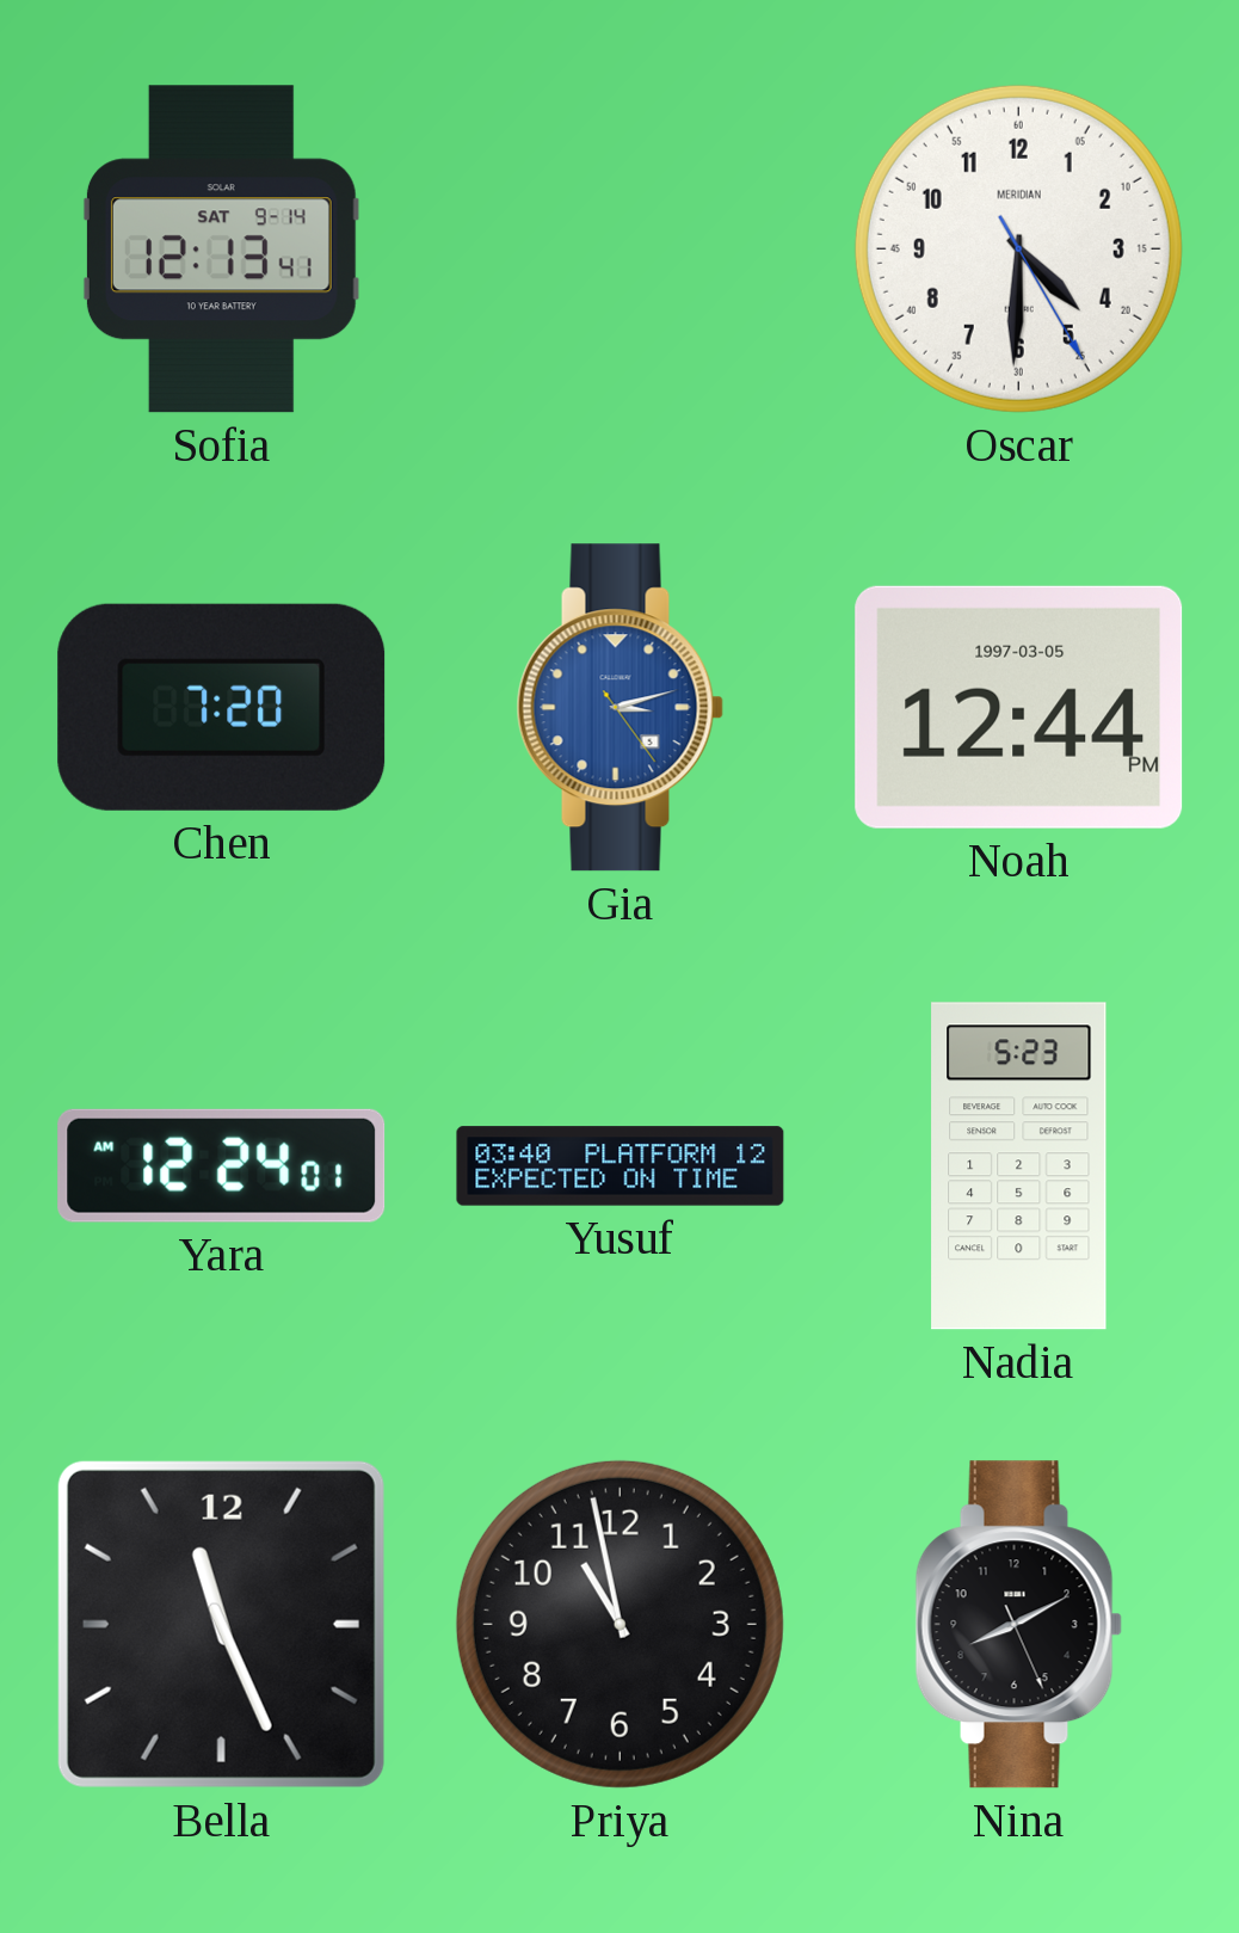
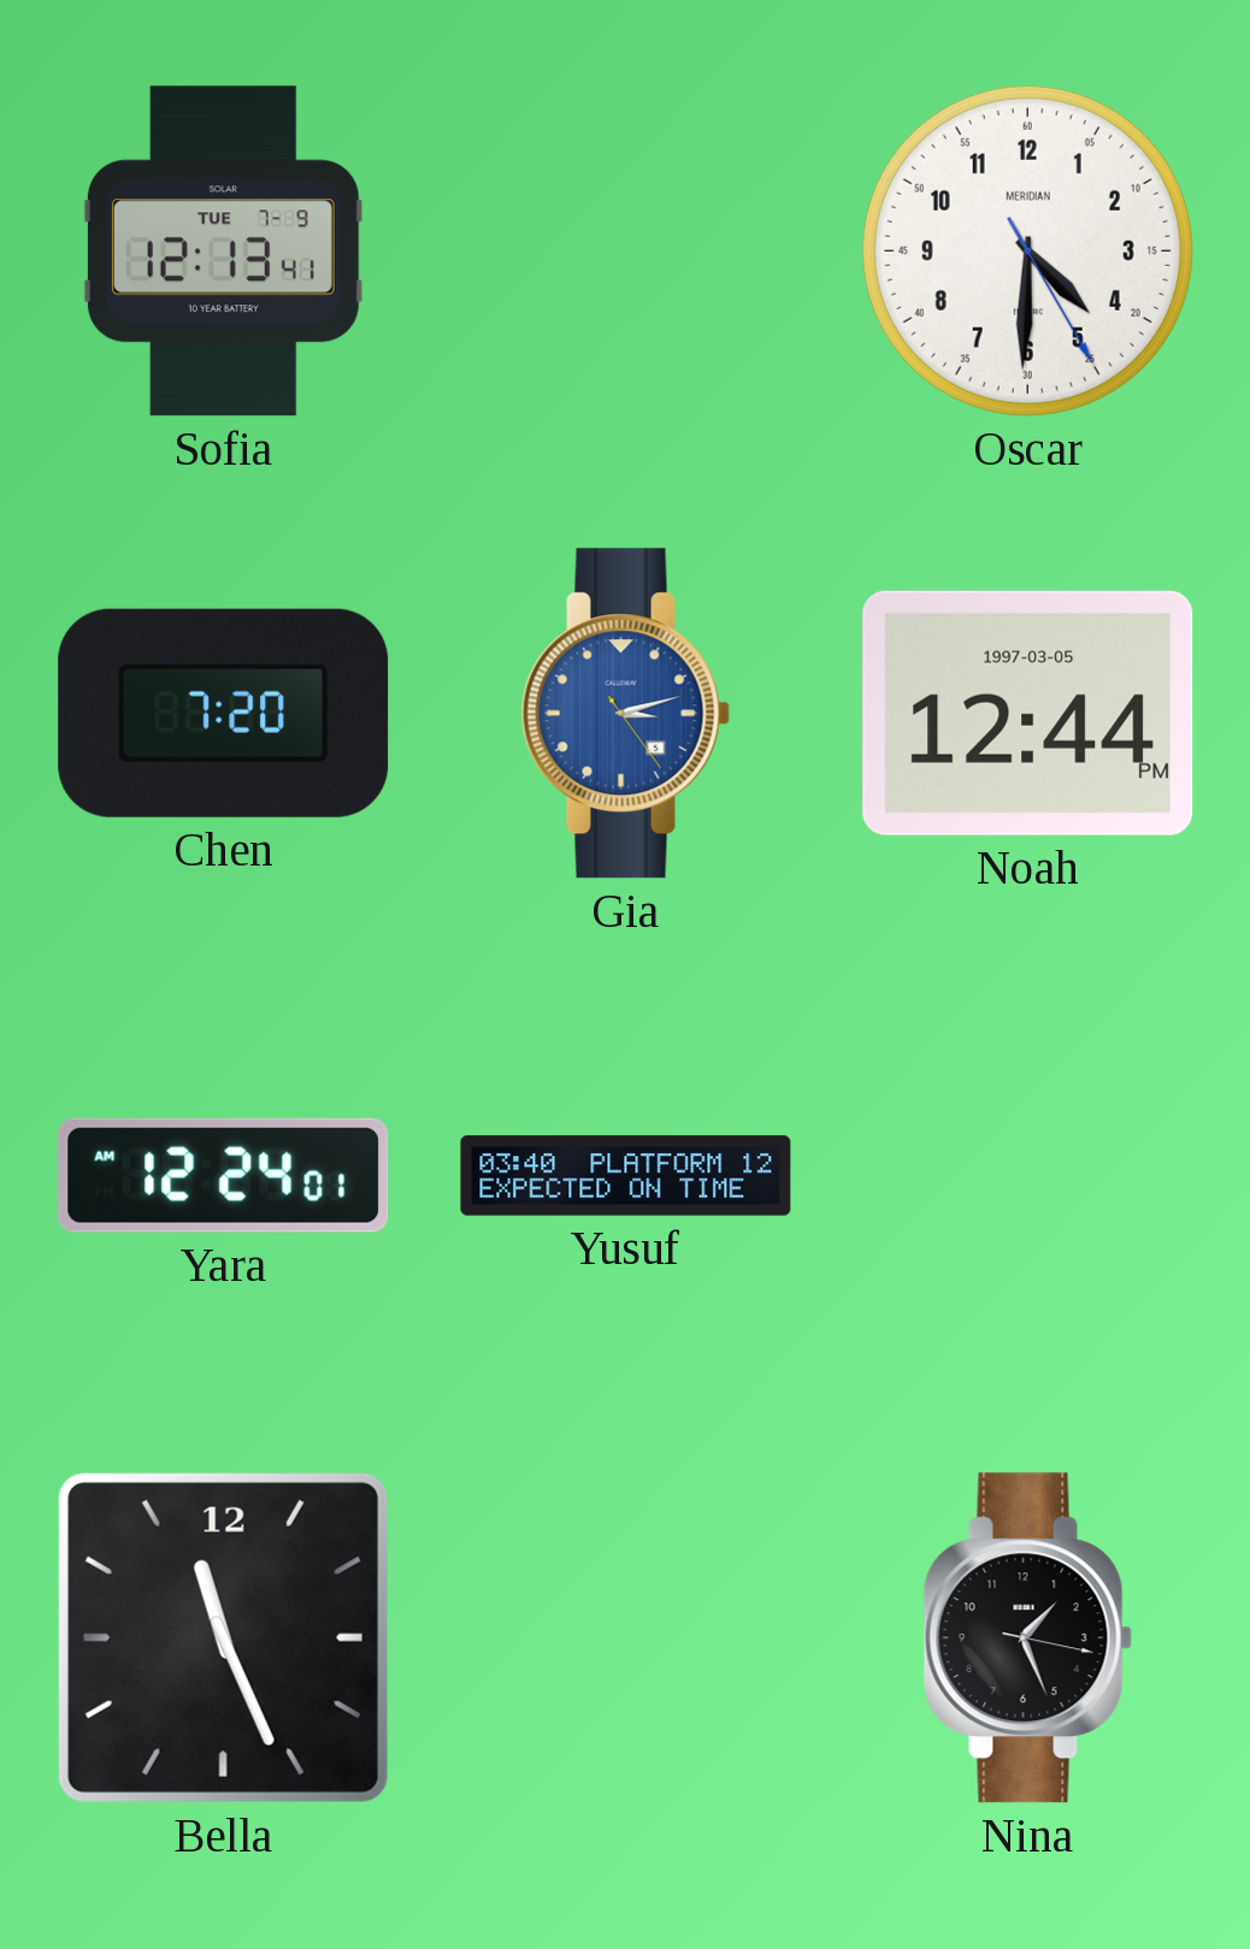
Sofia date: SAT 9-14 -> TUE 7-9 (223, 252)
Nadia: 5:23 -> none (1019, 1166)
Priya: 10:58 -> none (619, 1624)
Nina: 8:10 -> 1:26 (1027, 1638)
